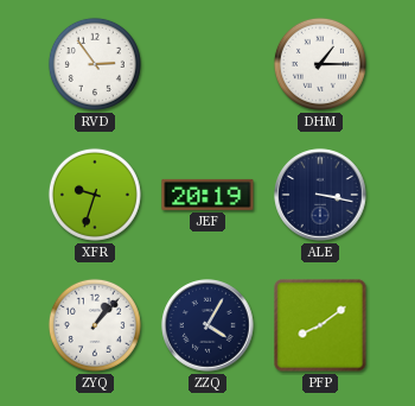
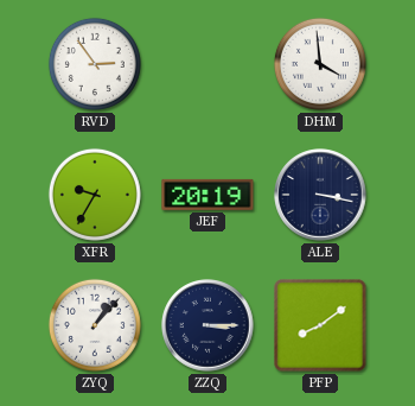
DHM: 1:15 -> 3:59 (320, 64)
XFR: 9:33 -> 9:35 (95, 195)
ZZQ: 4:05 -> 3:15 (207, 325)
